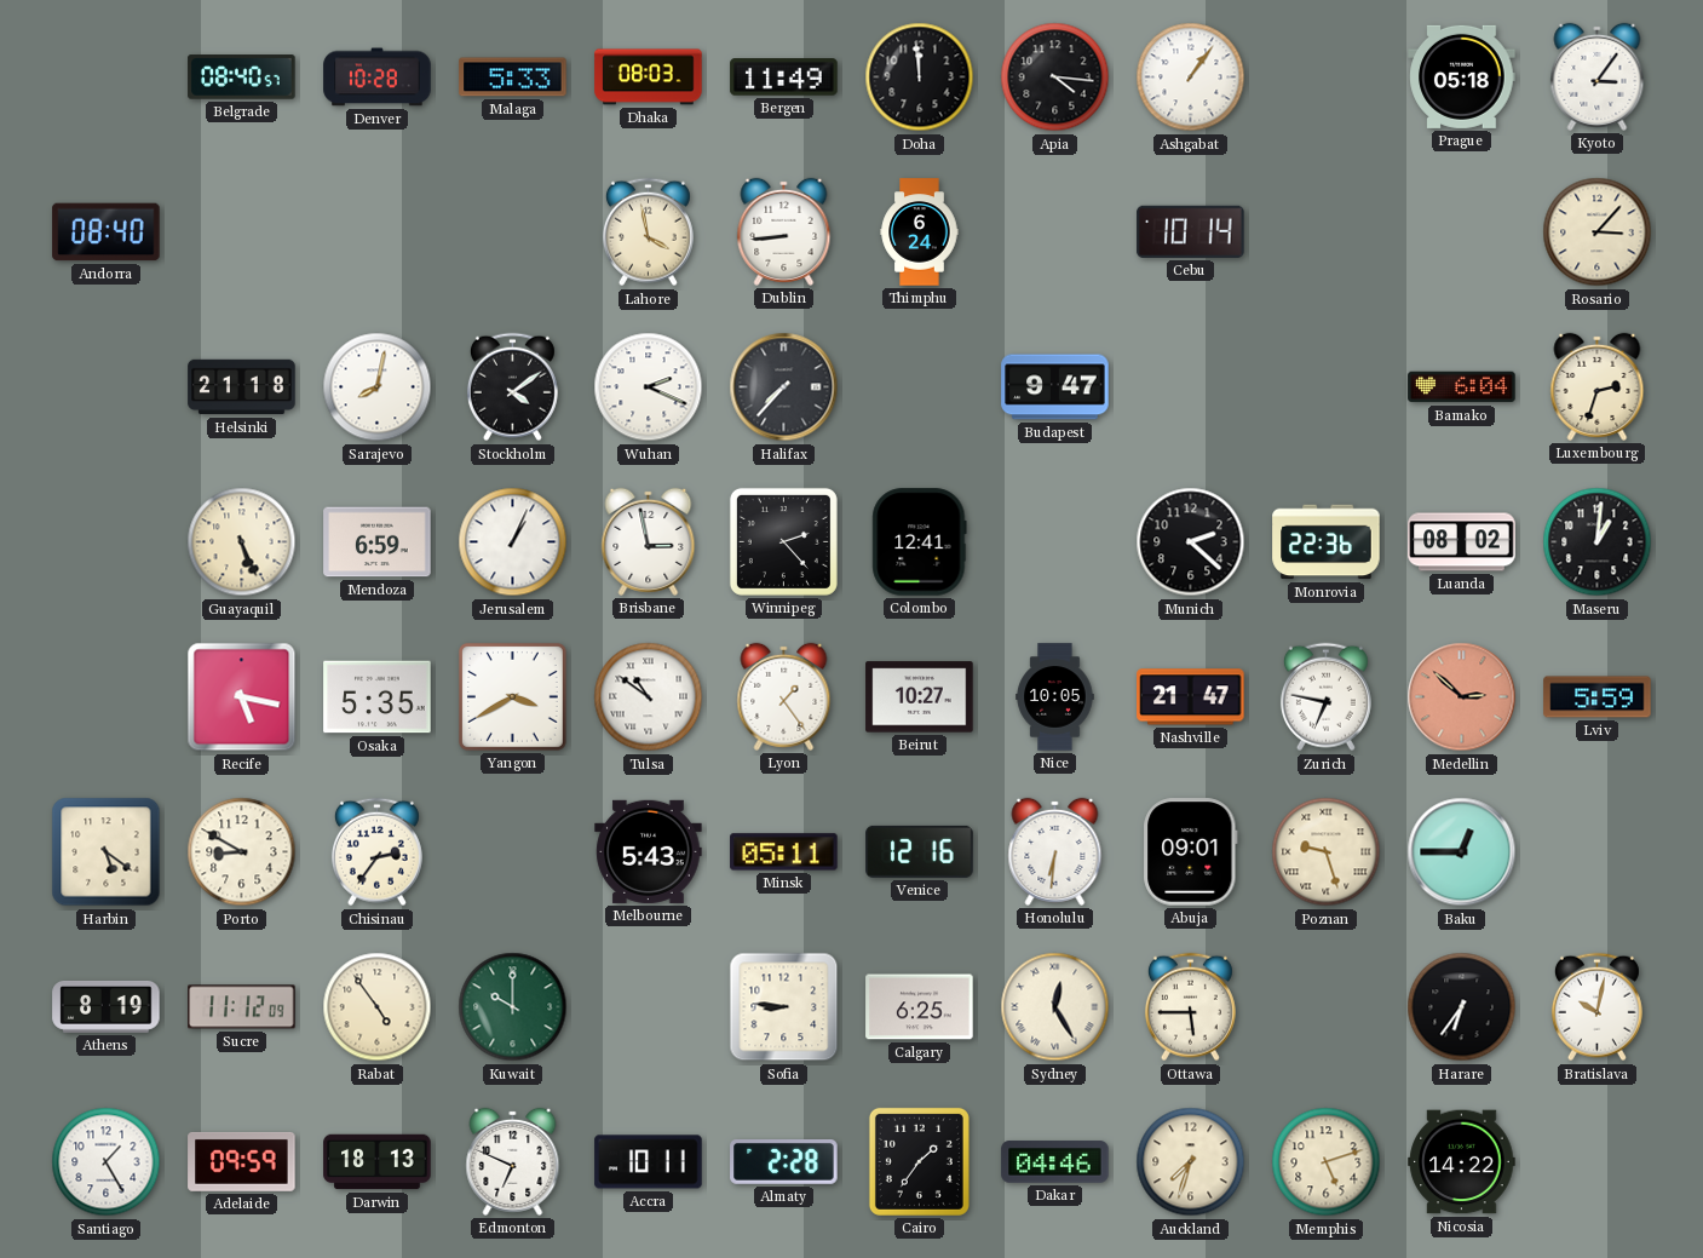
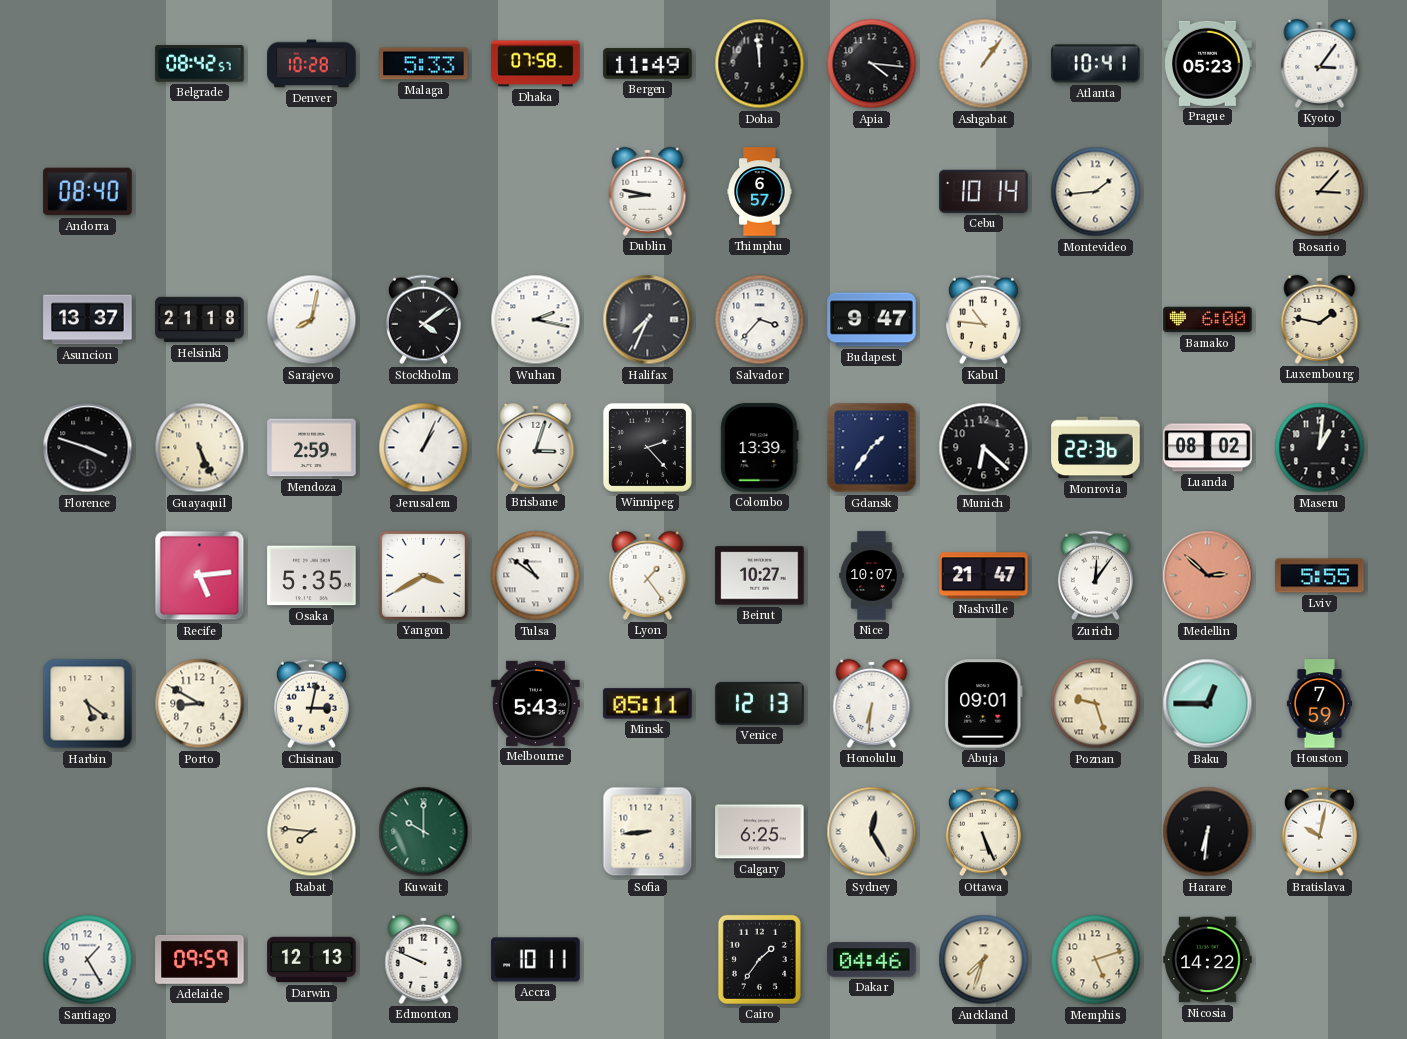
Belgrade: 08:40 -> 08:42 (200, 64)
Dhaka: 08:03 -> 07:58 (536, 64)
Atlanta: none -> 10:41 (1096, 64)
Prague: 05:18 -> 05:23 (1208, 63)
Lahore: 3:58 -> none (648, 232)
Dublin: 8:44 -> 8:47 (648, 191)
Thimphu: 6:24 -> 6:57 (760, 192)
Montevideo: none -> 1:44 (1096, 192)
Asuncion: none -> 13:37 (88, 320)
Wuhan: 2:19 -> 2:17 (536, 320)
Halifax: 7:37 -> 7:34 (648, 320)
Salvador: none -> 3:37 (760, 320)
Kabul: none -> 10:46 (983, 320)
Bamako: 6:04 -> 6:00 (1208, 320)
Luxembourg: 2:33 -> 1:47 (1320, 319)
Florence: none -> 3:48 (88, 448)
Mendoza: 6:59 -> 2:59 (312, 448)
Brisbane: 2:58 -> 3:03 (536, 447)
Colombo: 12:41 -> 13:39 (760, 448)
Gdansk: none -> 1:36 (872, 448)
Munich: 2:22 -> 6:22 (984, 448)
Recife: 5:17 -> 5:14 (200, 576)
Nice: 10:05 -> 10:07 (872, 576)
Zurich: 6:47 -> 12:06 (1095, 576)
Lviv: 5:59 -> 5:55 (1320, 576)
Chisinau: 2:36 -> 3:02 (311, 704)
Venice: 12:16 -> 12:13 (760, 703)
Houston: none -> 7:59 (1319, 704)
Athens: 8:19 -> none (107, 1006)
Sucre: 11:12 -> none (242, 1007)
Rabat: 4:54 -> 7:46 (312, 832)
Sofia: 8:46 -> 8:44 (648, 832)
Ottawa: 5:45 -> 5:26 (983, 832)
Harare: 6:36 -> 6:31 (1208, 832)
Darwin: 18:13 -> 12:13 (312, 960)
Edmonton: 6:49 -> 9:49 (424, 959)
Almaty: 2:28 -> none (784, 1162)
